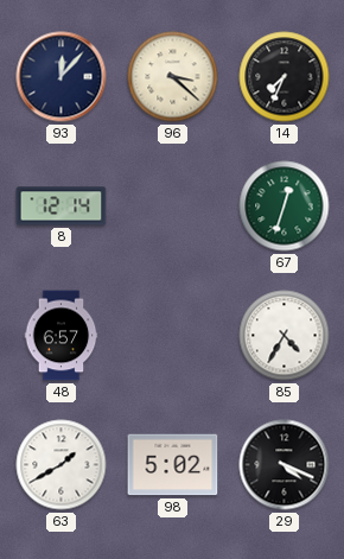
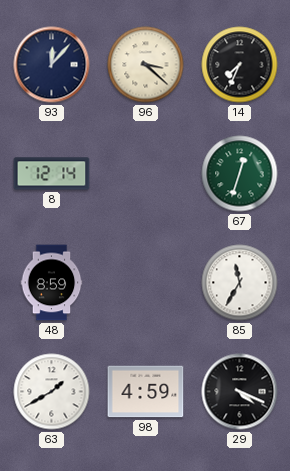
48: 6:57 -> 8:59 (52, 283)
85: 4:35 -> 11:35 (240, 283)
98: 5:02 -> 4:59 (146, 392)
